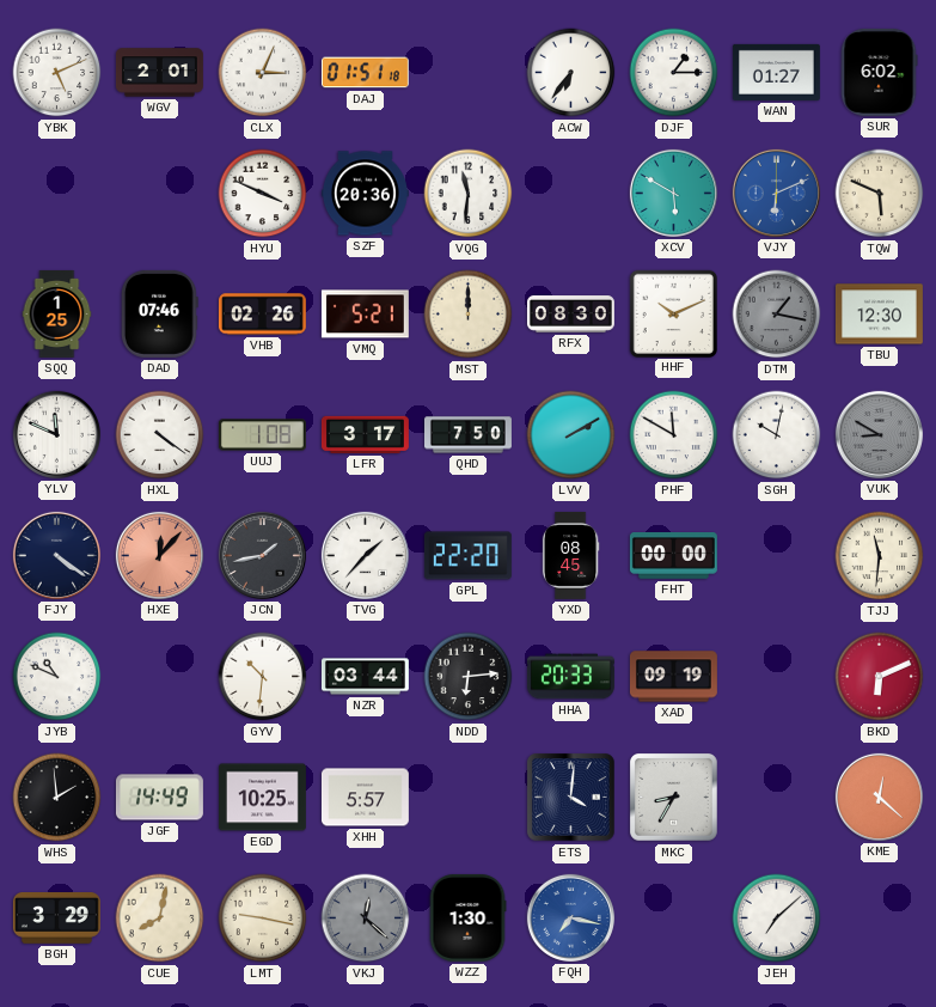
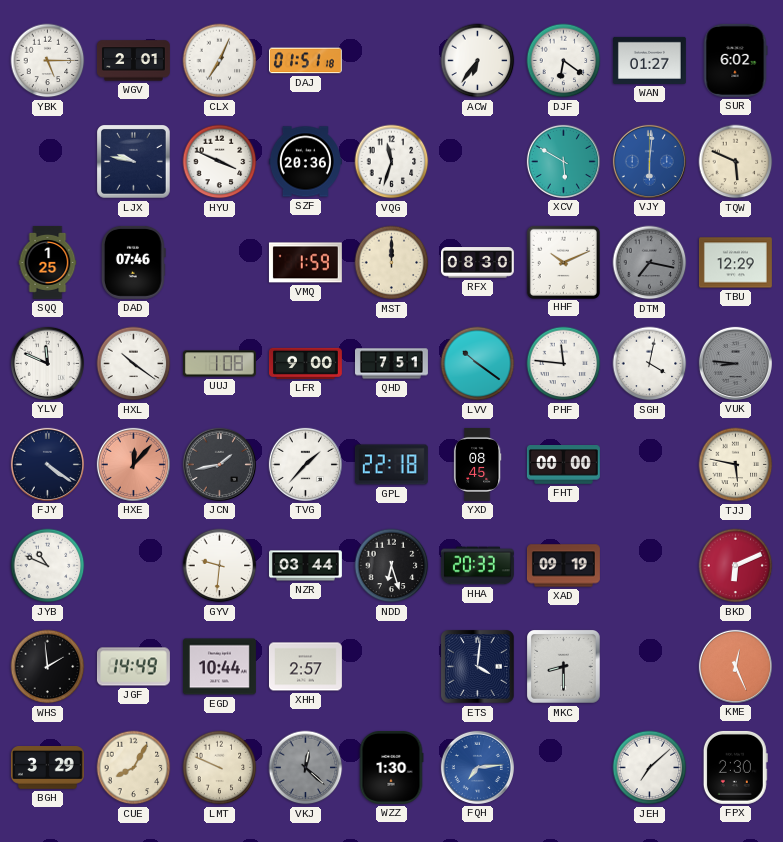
YBK: 5:11 -> 5:15 (48, 61)
CLX: 3:04 -> 7:04 (220, 61)
DJF: 1:15 -> 6:21 (564, 61)
LJX: none -> 9:47 (134, 162)
VQG: 11:31 -> 11:33 (392, 162)
VJY: 6:11 -> 6:01 (649, 161)
VHB: 02:26 -> none (262, 315)
VMQ: 5:21 -> 1:59 (305, 263)
DTM: 1:17 -> 7:17 (650, 263)
TBU: 12:30 -> 12:29 (735, 263)
HXL: 4:21 -> 10:21 (134, 364)
LFR: 3:17 -> 9:00 (305, 363)
QHD: 7:50 -> 7:51 (392, 364)
LVV: 2:10 -> 10:21 (478, 364)
PHF: 11:50 -> 11:46 (564, 364)
SGH: 10:02 -> 4:02 (650, 364)
VUK: 8:50 -> 8:46 (735, 363)
GPL: 22:20 -> 22:18 (391, 465)
TJJ: 11:31 -> 5:47 (736, 465)
GYV: 10:31 -> 9:31 (220, 566)
NDD: 6:14 -> 6:27 (392, 566)
EGD: 10:25 -> 10:44 (219, 667)
XHH: 5:57 -> 2:57 (305, 667)
MKC: 8:35 -> 8:30 (564, 667)
KME: 12:22 -> 12:26 (735, 666)
CUE: 8:02 -> 8:05 (134, 768)
LMT: 9:17 -> 9:49 (220, 768)
FQH: 7:17 -> 7:14 (477, 767)
FPX: none -> 2:30 (735, 767)
